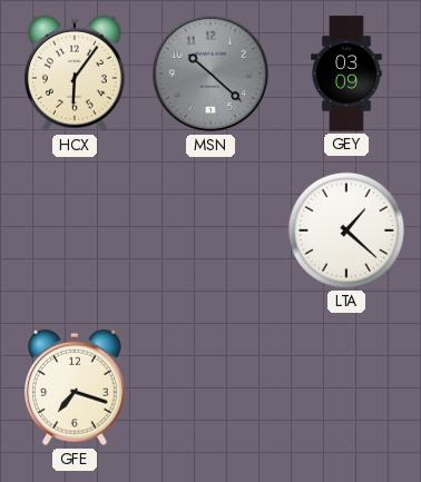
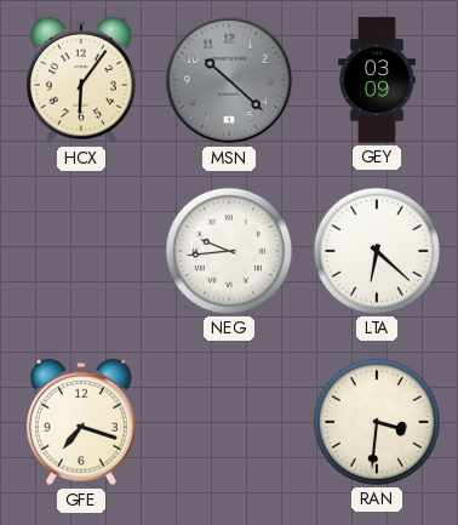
NEG: none -> 9:44 (229, 251)
LTA: 1:22 -> 6:22 (377, 251)
RAN: none -> 3:31 (377, 422)
